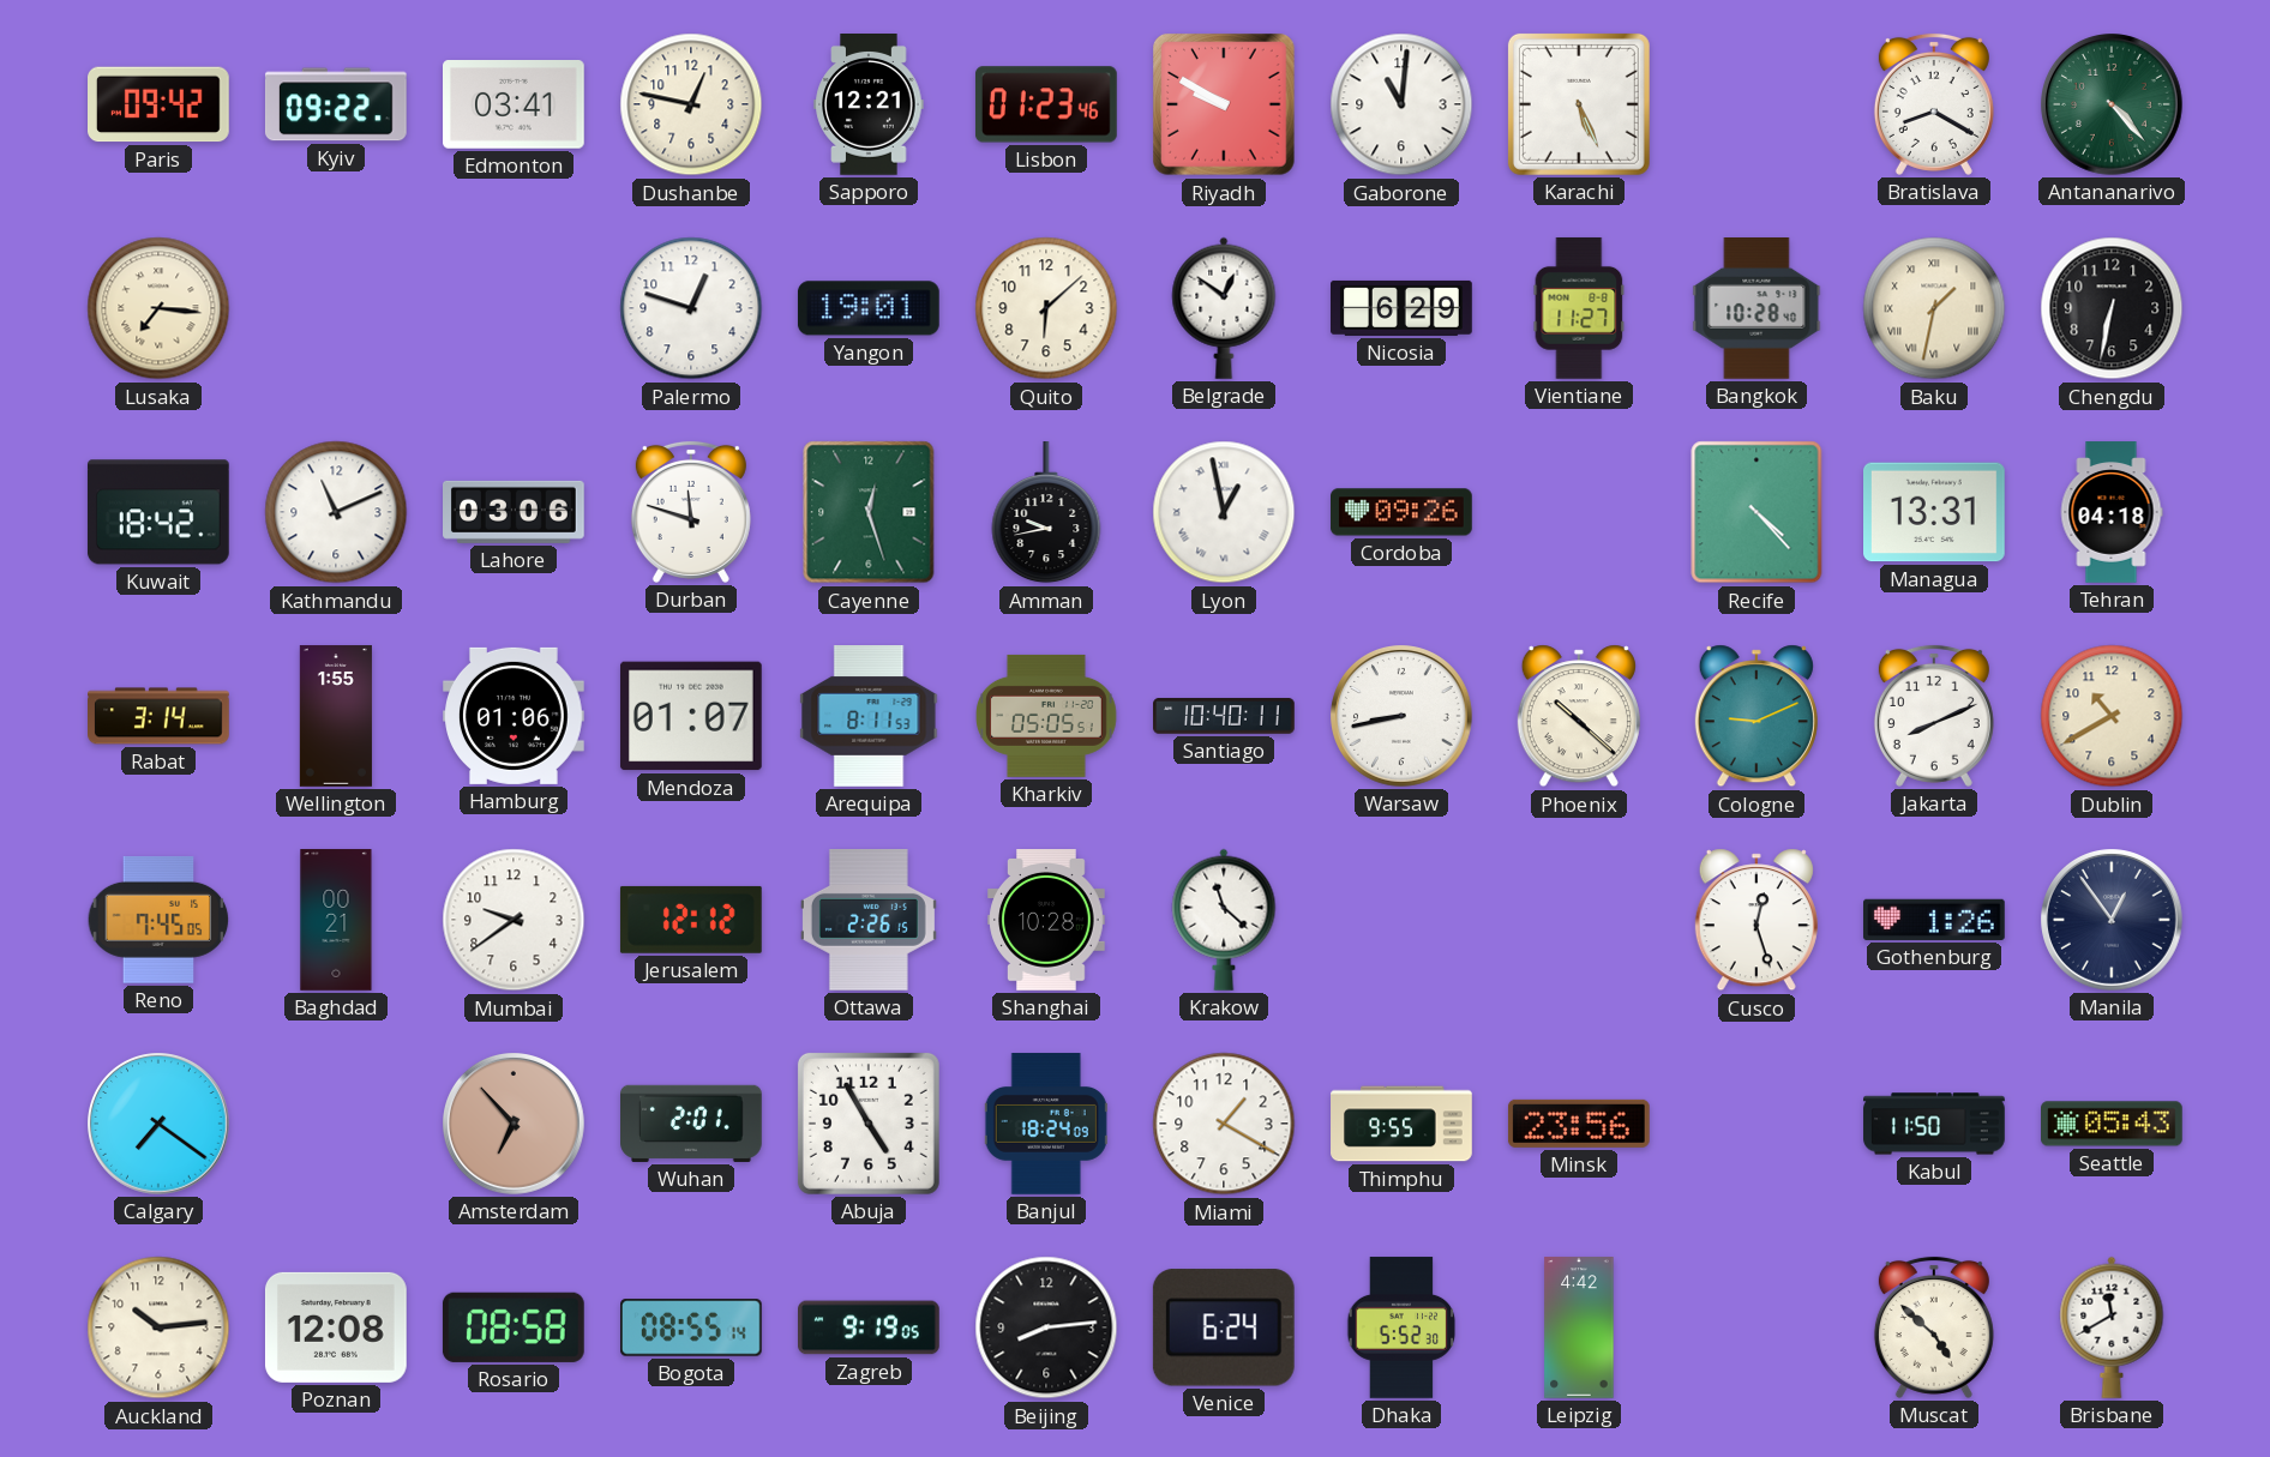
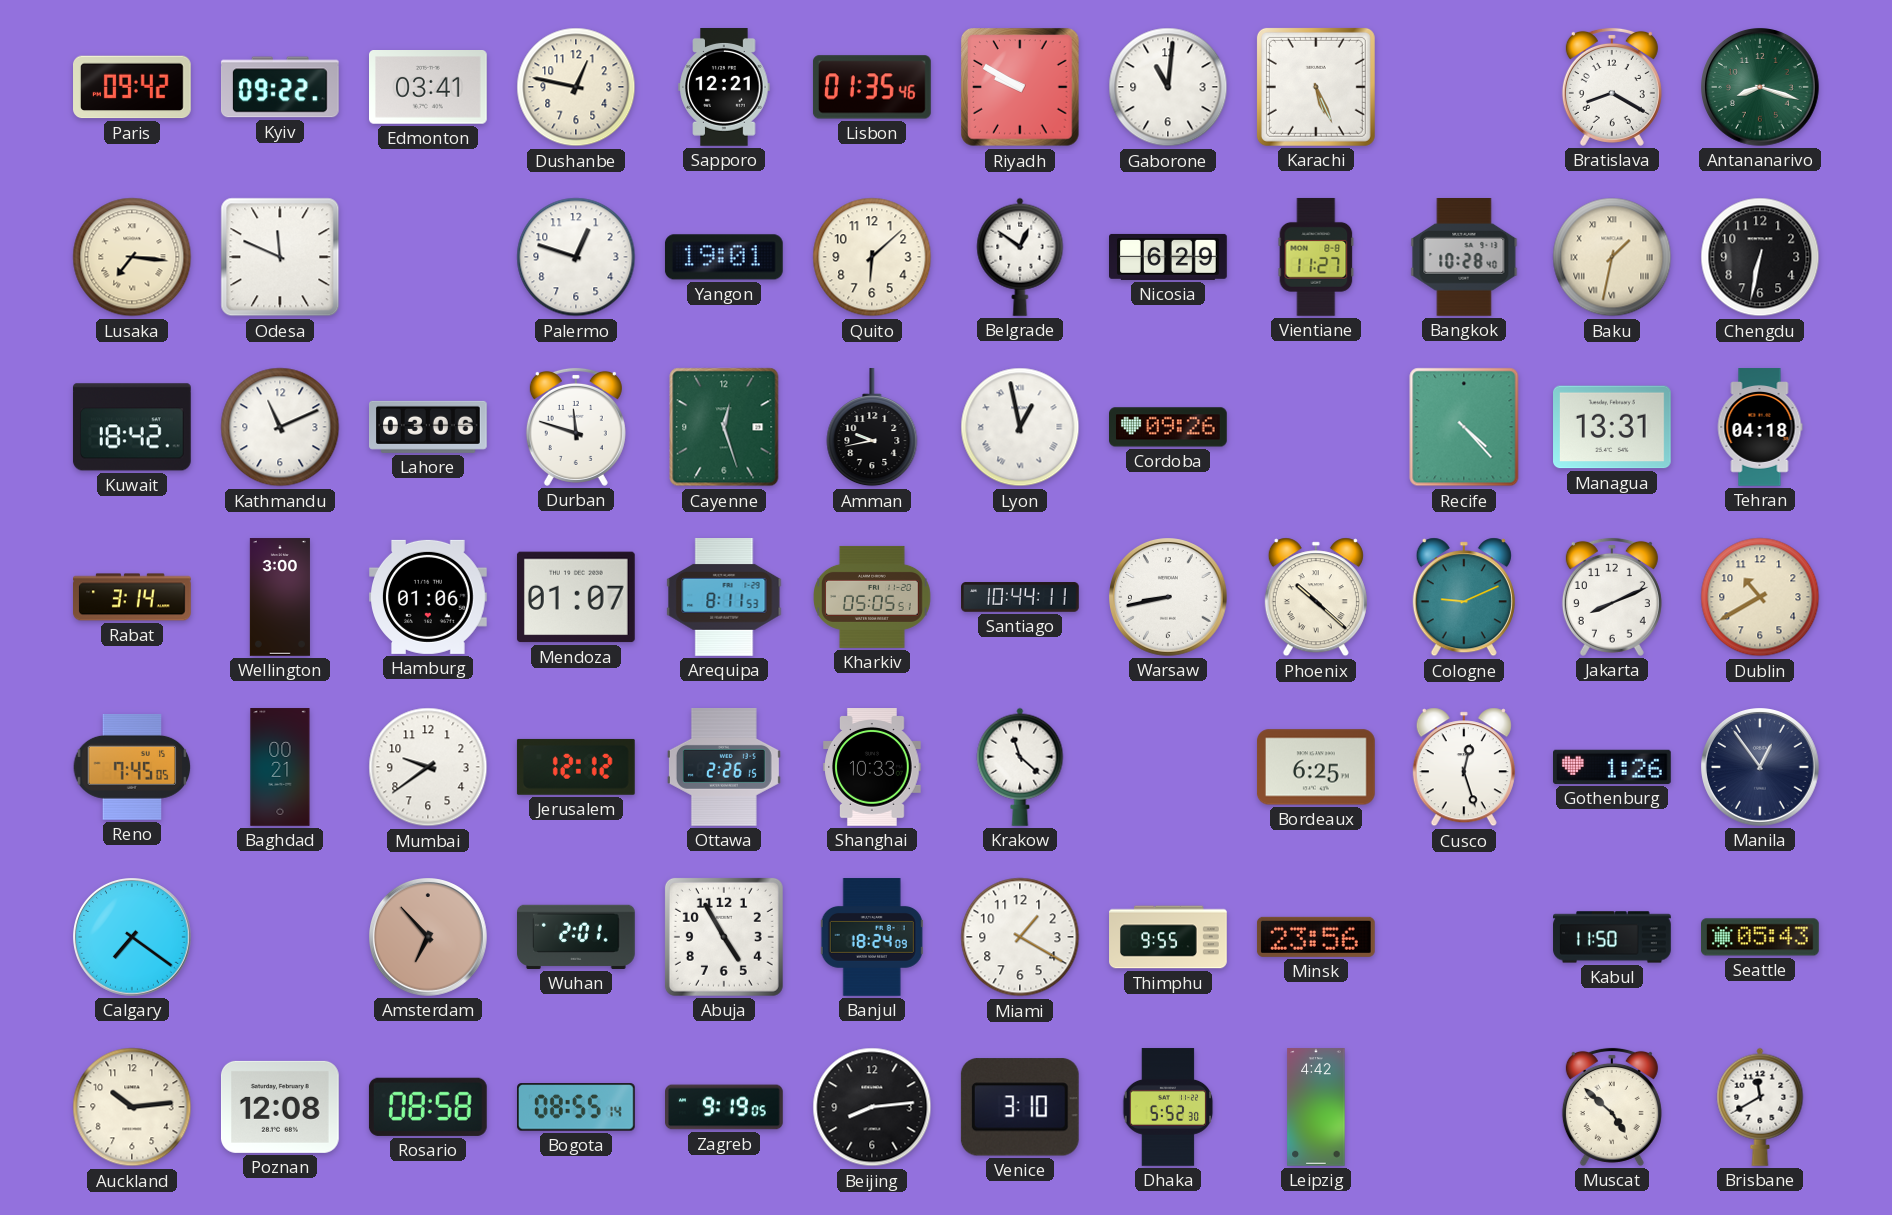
Lisbon: 01:23 -> 01:35 (872, 87)
Antananarivo: 4:23 -> 8:18 (1761, 88)
Odesa: none -> 11:49 (280, 257)
Wellington: 1:55 -> 3:00 (280, 597)
Santiago: 10:40 -> 10:44 (1020, 597)
Shanghai: 10:28 -> 10:33 (872, 767)
Bordeaux: none -> 6:25 (1316, 767)
Venice: 6:24 -> 3:10 (1020, 1107)
